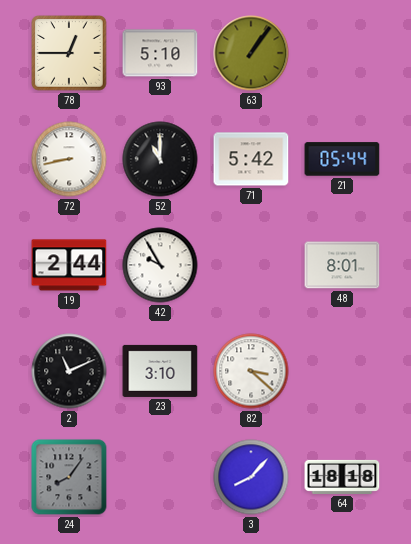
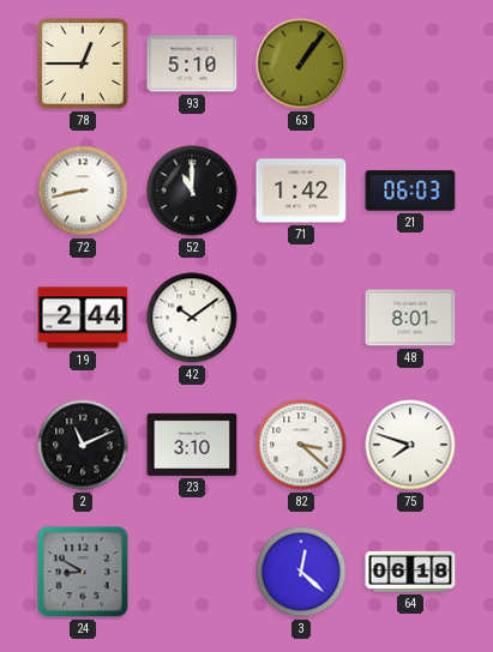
71: 5:42 -> 1:42 (301, 191)
21: 05:44 -> 06:03 (410, 191)
42: 9:55 -> 10:09 (192, 318)
75: none -> 7:48 (410, 445)
24: 8:06 -> 8:50 (83, 572)
3: 8:07 -> 12:22 (301, 572)
64: 18:18 -> 06:18 (410, 572)
